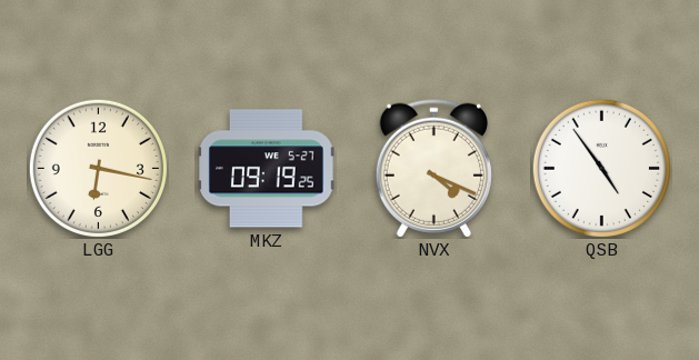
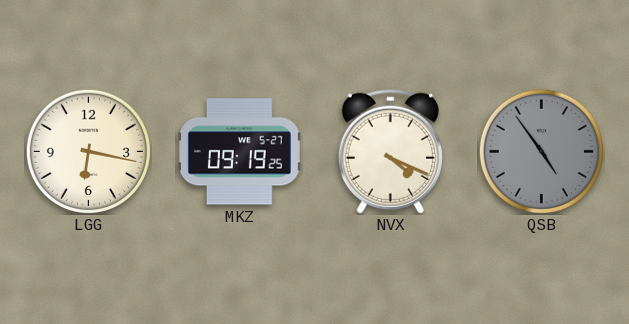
QSB dial: white -> grey (541, 151)
